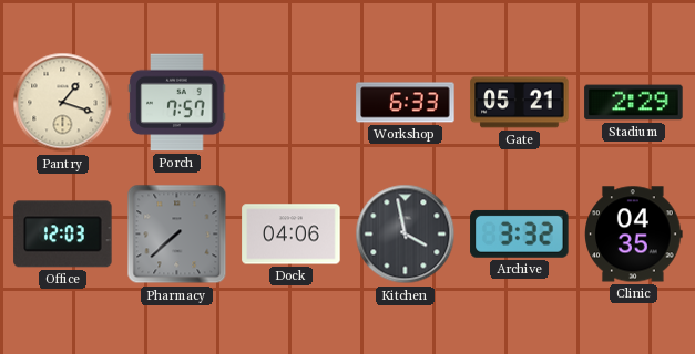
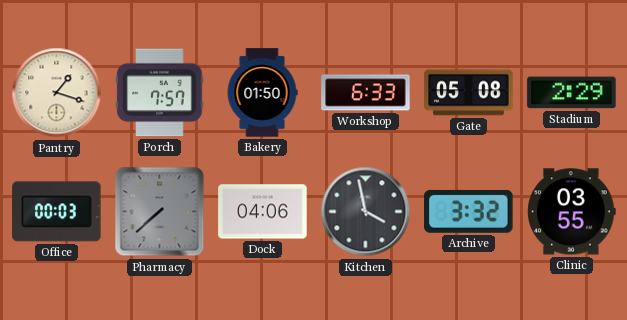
Bakery: none -> 01:50 (262, 93)
Gate: 05:21 -> 05:08 (469, 93)
Office: 12:03 -> 00:03 (57, 212)
Clinic: 04:35 -> 03:55 (572, 212)
